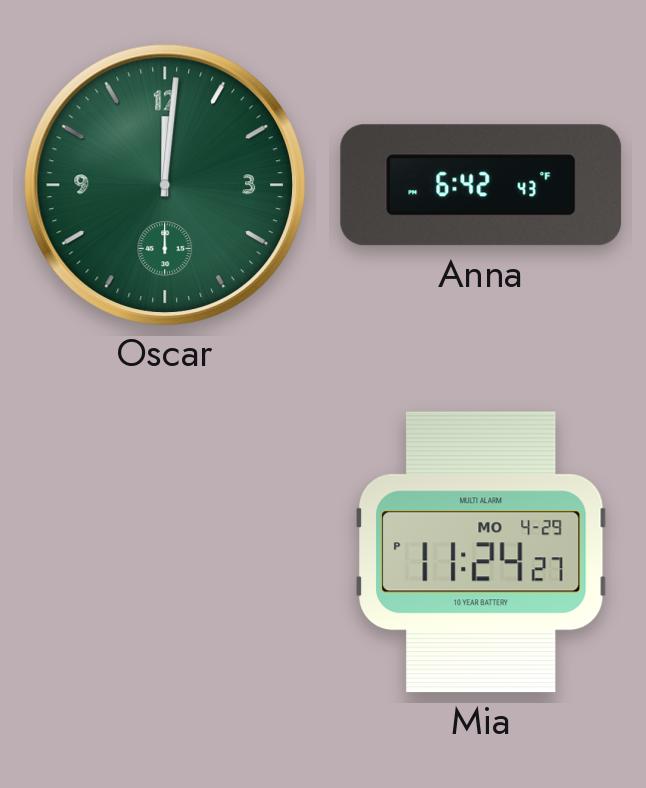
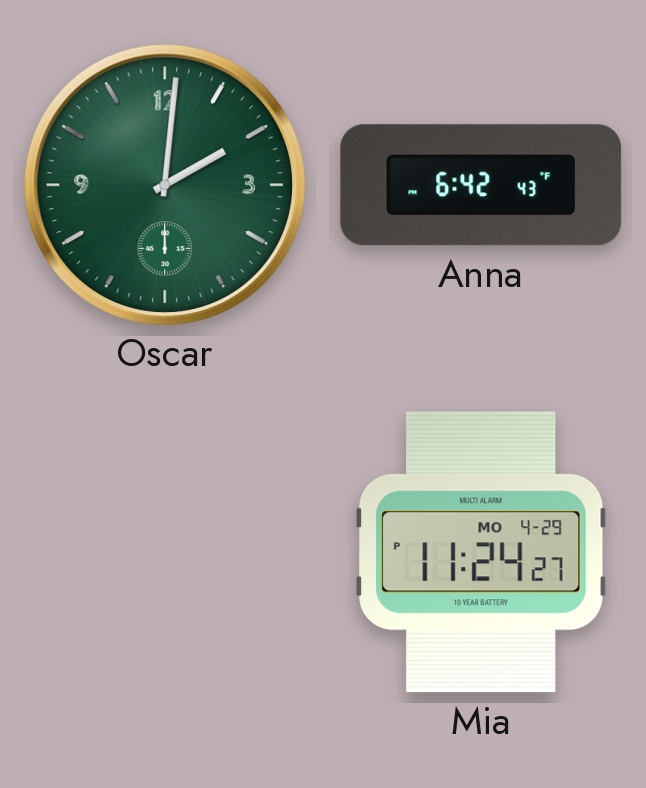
Oscar: 12:01 -> 2:01 (164, 184)
